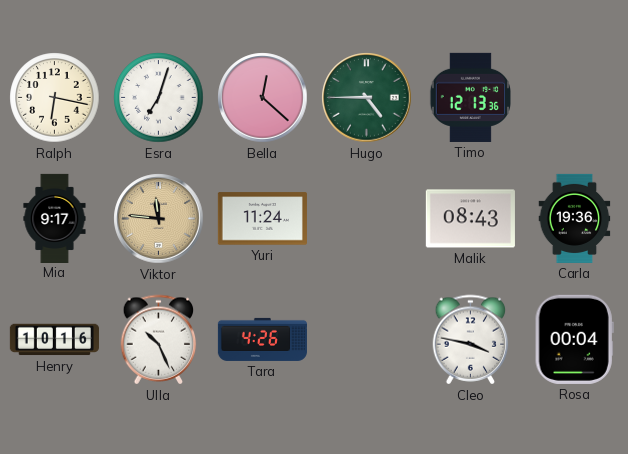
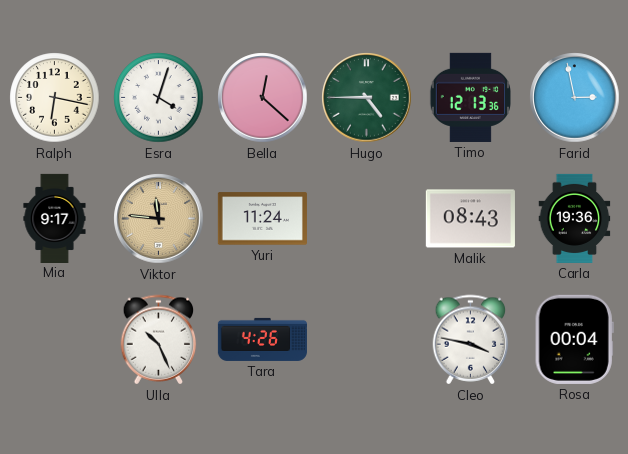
Esra: 7:03 -> 4:03 (159, 98)
Farid: none -> 2:58 (575, 98)
Henry: 10:16 -> none (54, 340)
